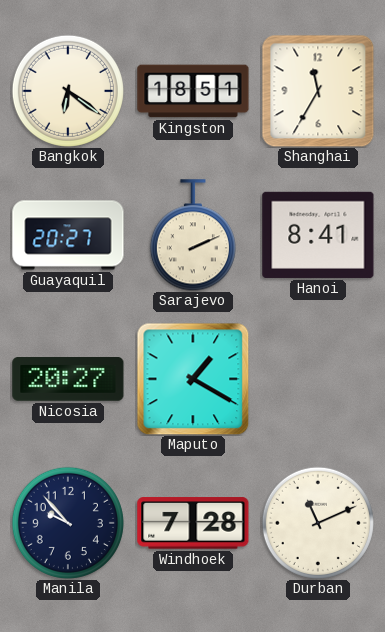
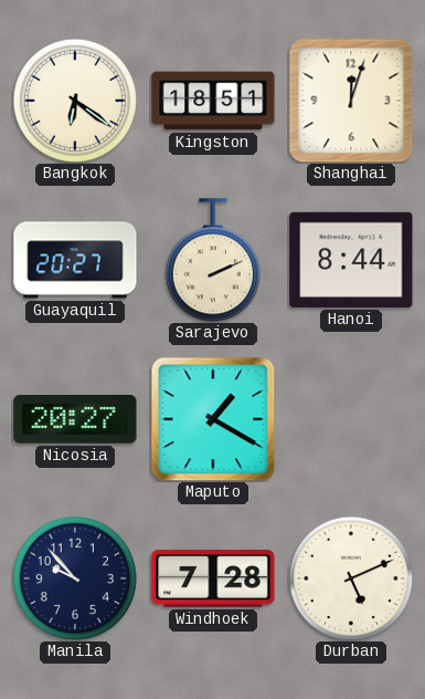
Shanghai: 11:35 -> 12:03 (351, 101)
Hanoi: 8:41 -> 8:44 (351, 260)
Durban: 11:11 -> 5:11 (351, 578)
